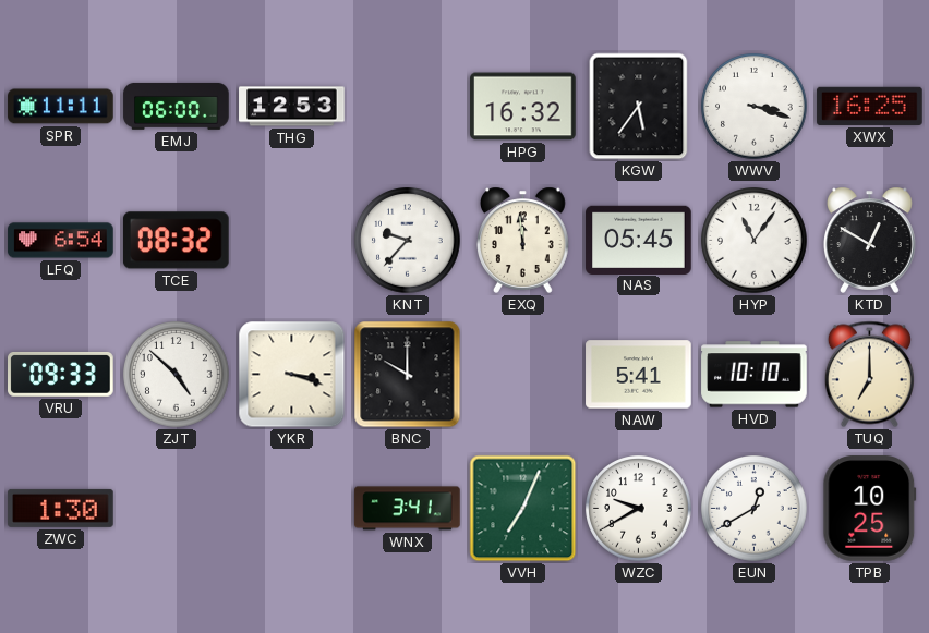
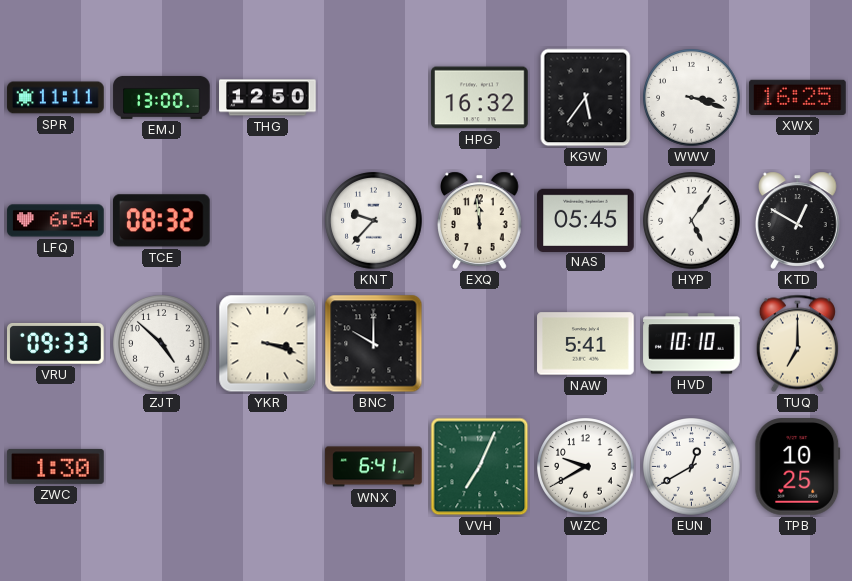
EMJ: 06:00 -> 13:00 (162, 97)
THG: 12:53 -> 12:50 (268, 98)
HYP: 11:06 -> 5:06 (692, 221)
WNX: 3:41 -> 6:41 (374, 467)
